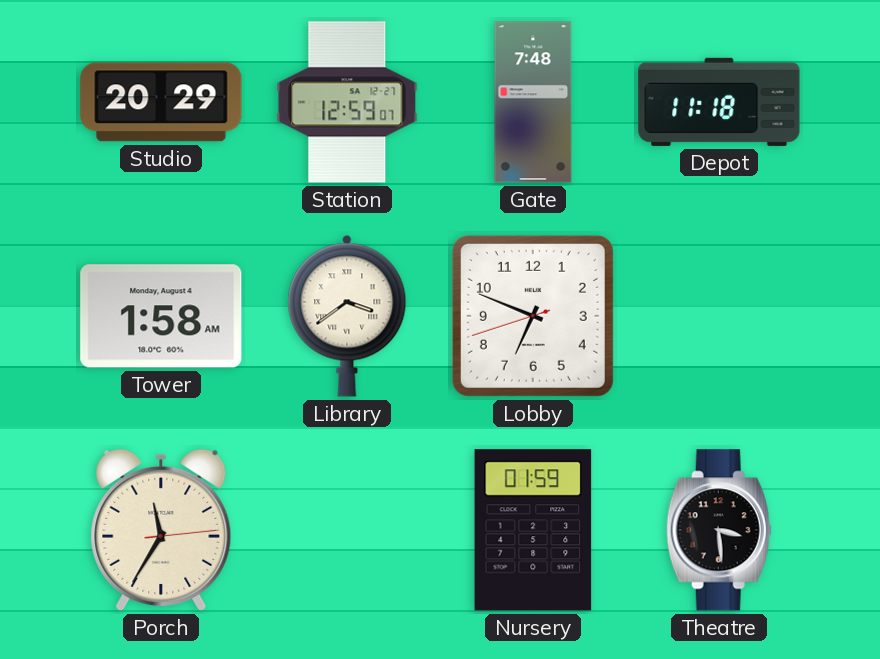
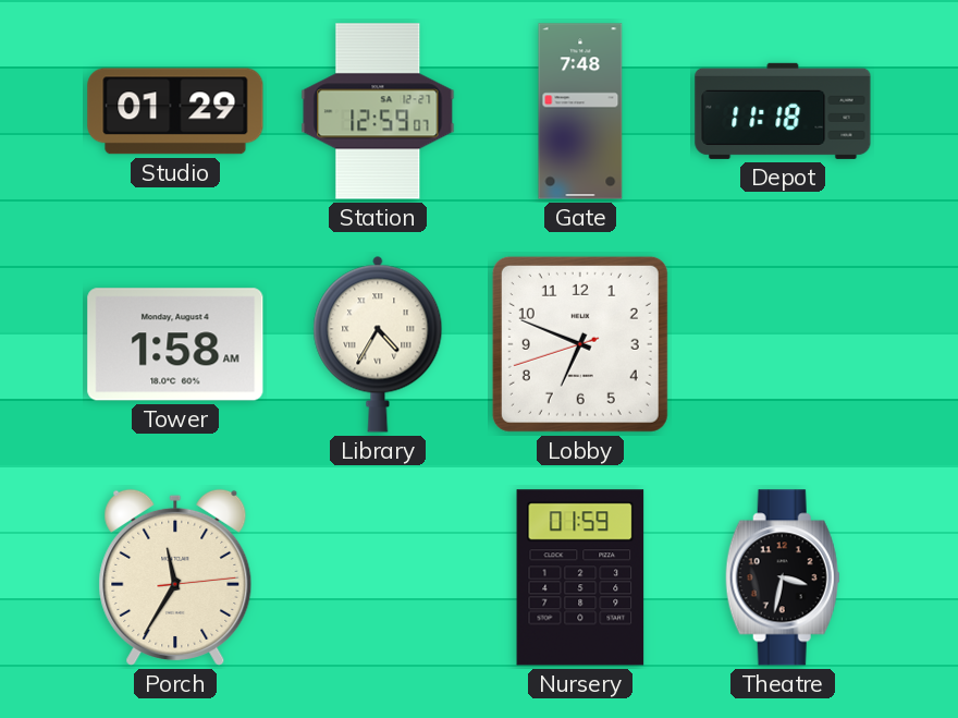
Studio: 20:29 -> 01:29 (175, 111)
Library: 3:39 -> 4:35 (378, 344)
Theatre: 3:29 -> 3:32 (783, 577)
